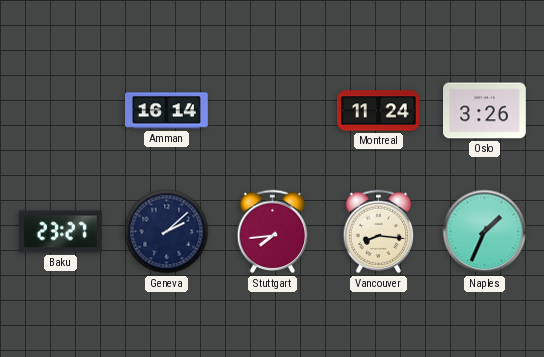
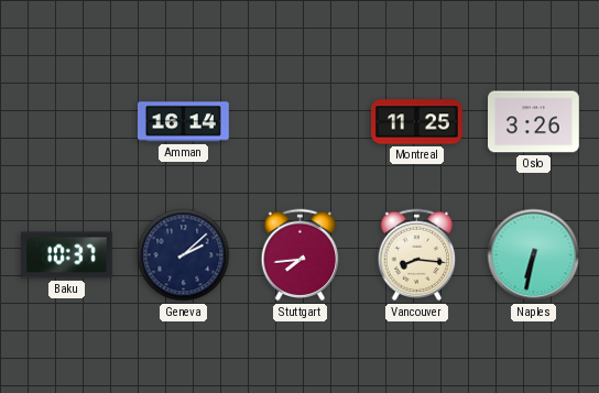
Montreal: 11:24 -> 11:25 (417, 122)
Baku: 23:27 -> 10:37 (67, 255)
Naples: 1:34 -> 6:32 (534, 255)
